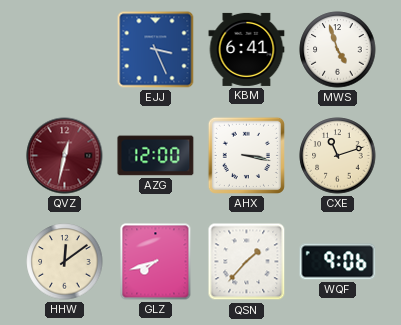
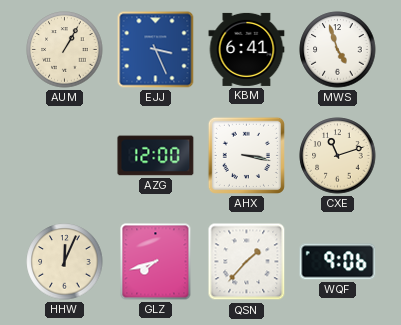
AUM: none -> 1:05 (65, 50)
QVZ: 12:32 -> none (65, 156)
HHW: 12:09 -> 12:04 (65, 262)
